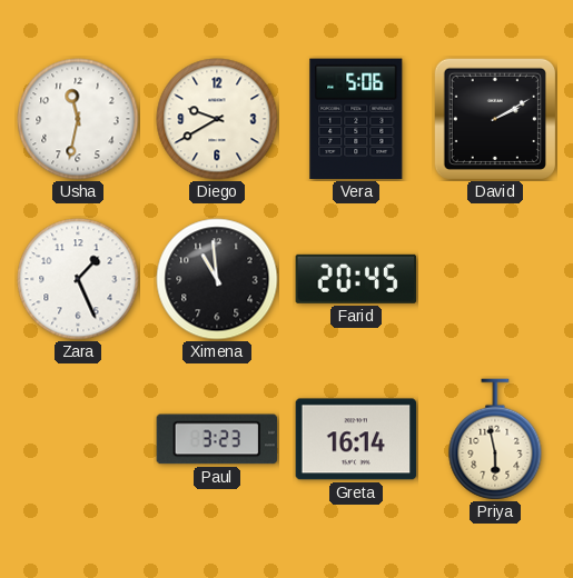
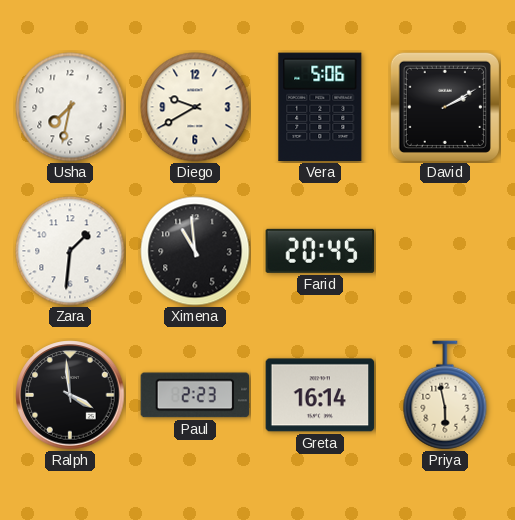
Usha: 11:32 -> 7:32 (70, 107)
Zara: 1:26 -> 1:31 (70, 251)
Ralph: none -> 3:59 (70, 395)
Paul: 3:23 -> 2:23 (195, 395)
